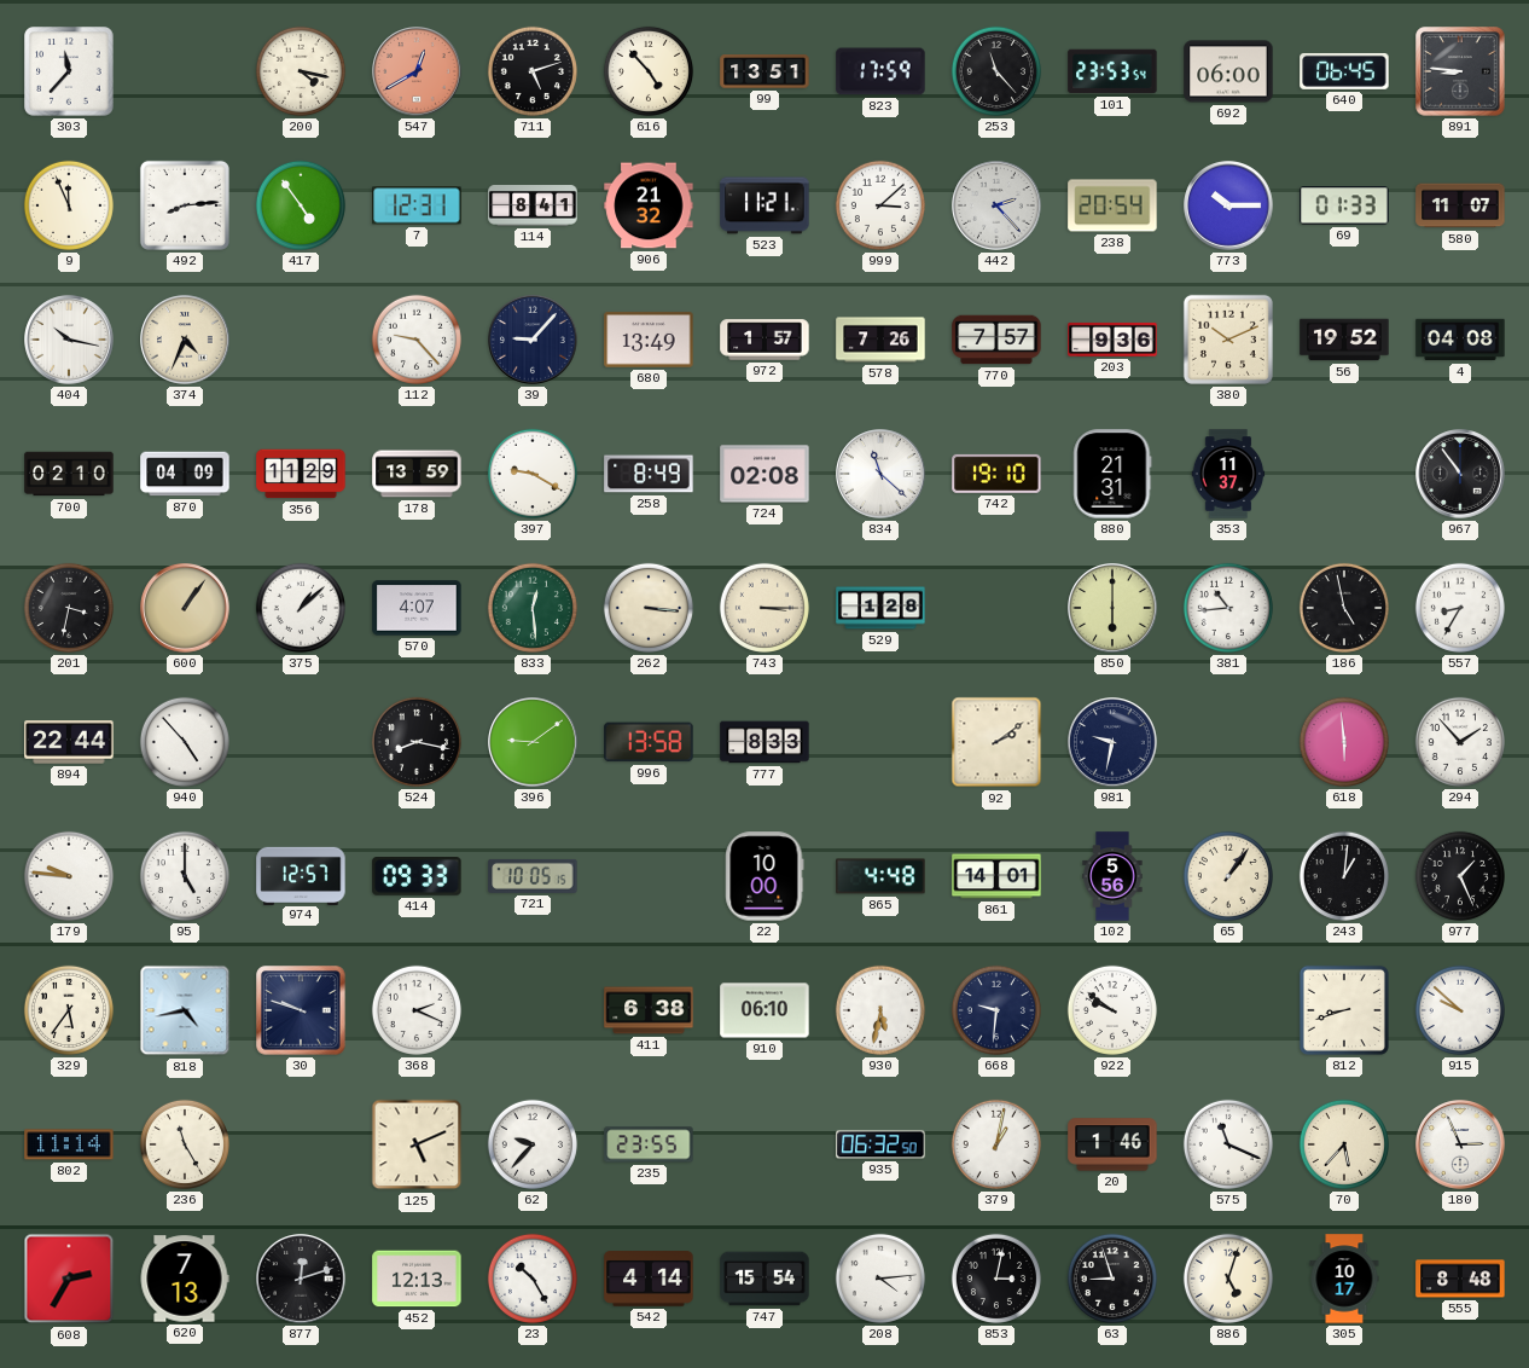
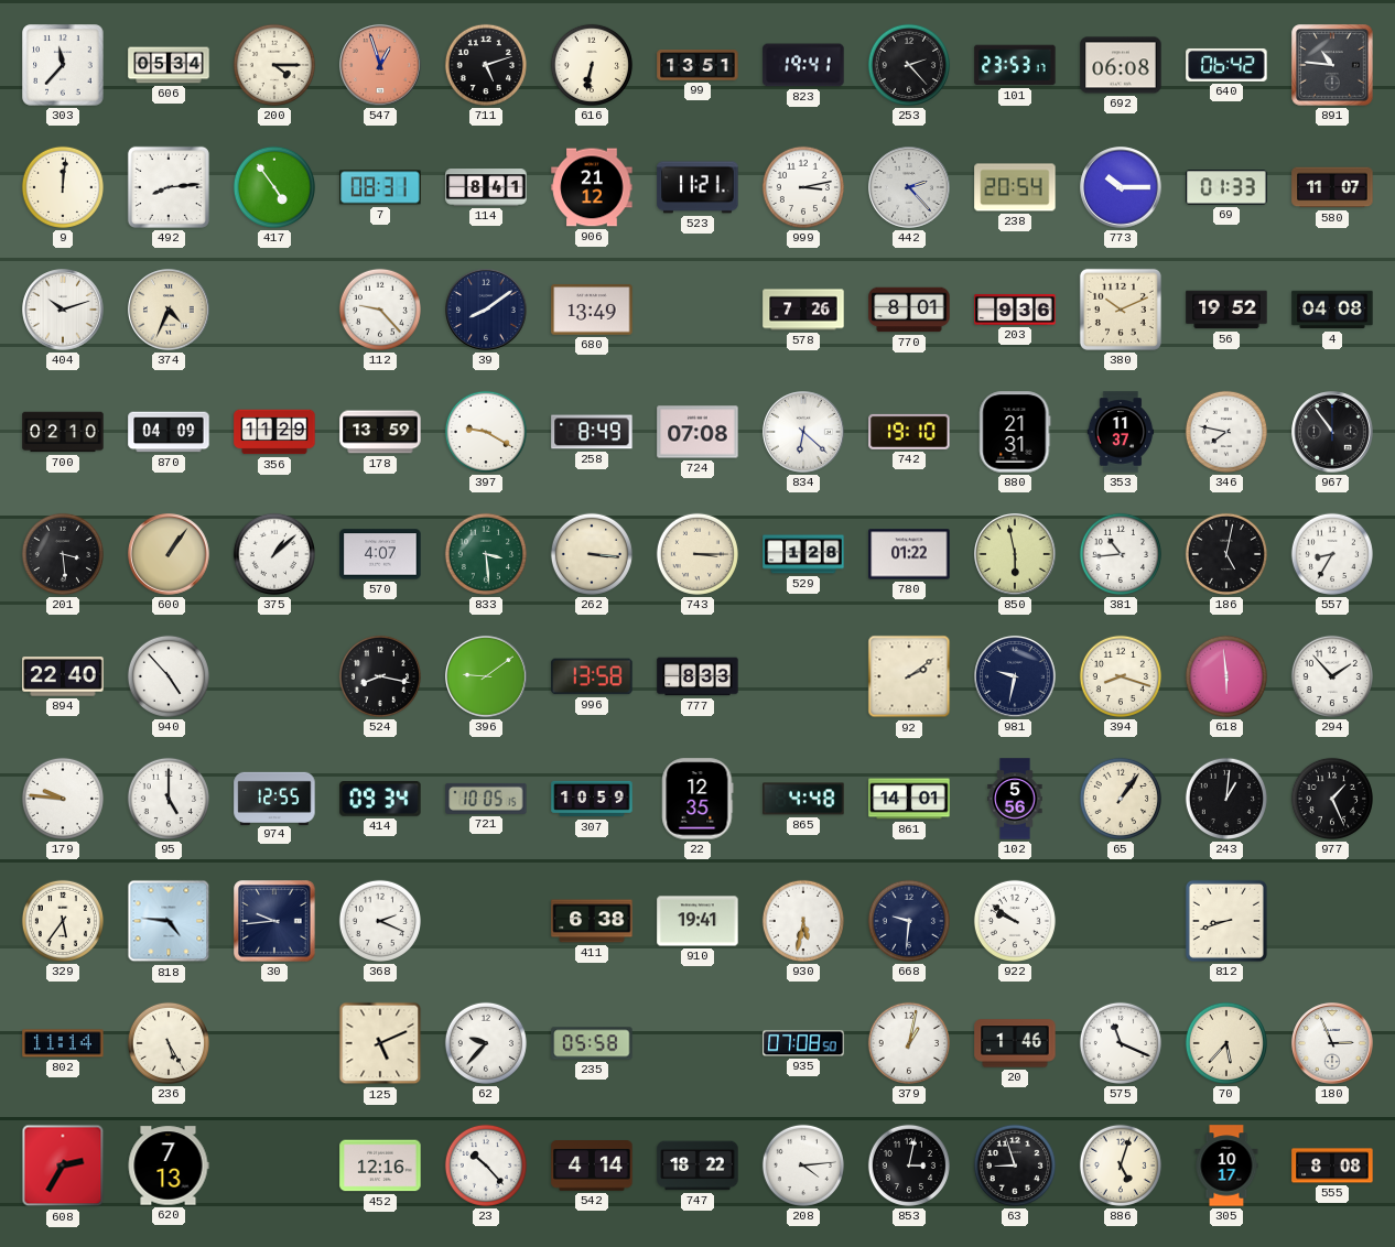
606: none -> 05:34 (169, 65)
200: 4:17 -> 4:15 (274, 65)
547: 12:40 -> 12:57 (380, 65)
616: 4:53 -> 6:32 (592, 65)
823: 17:59 -> 19:41 (803, 65)
253: 11:23 -> 2:23 (909, 65)
101: 23:53:54 -> 23:53:17 (1015, 65)
692: 06:00 -> 06:08 (1121, 65)
640: 06:45 -> 06:42 (1226, 65)
891: 8:46 -> 10:46 (1332, 65)
9: 11:56 -> 12:01 (63, 187)
7: 12:31 -> 08:31 (380, 187)
906: 21:32 -> 21:12 (592, 187)
999: 3:08 -> 3:13 (803, 187)
404: 10:17 -> 10:12 (63, 310)
39: 9:07 -> 8:09 (486, 310)
972: 1:57 -> none (764, 340)
770: 7:57 -> 8:01 (909, 310)
724: 02:08 -> 07:08 (698, 432)
834: 11:22 -> 6:22 (803, 432)
346: none -> 7:47 (1226, 432)
201: 3:32 -> 3:29 (63, 554)
833: 12:29 -> 3:29 (486, 554)
780: none -> 01:22 (909, 554)
850: 6:00 -> 5:58 (1015, 554)
186: 4:58 -> 5:02 (1226, 554)
894: 22:44 -> 22:40 (63, 676)
394: none -> 8:18 (1121, 676)
974: 12:57 -> 12:55 (274, 798)
414: 09:33 -> 09:34 (380, 799)
307: none -> 10:59 (592, 799)
22: 10:00 -> 12:35 (698, 799)
818: 4:43 -> 4:46 (169, 921)
30: 9:48 -> 9:44 (274, 921)
910: 06:10 -> 19:41 (698, 921)
915: 9:52 -> none (1460, 1010)
236: 11:25 -> 5:25 (169, 1043)
235: 23:55 -> 05:58 (592, 1043)
935: 06:32 -> 07:08 (803, 1043)
877: 12:12 -> none (301, 1279)
452: 12:13 -> 12:16 (380, 1165)
23: 10:25 -> 10:23 (486, 1165)
747: 15:54 -> 18:22 (698, 1165)
555: 8:48 -> 8:08 (1332, 1165)
